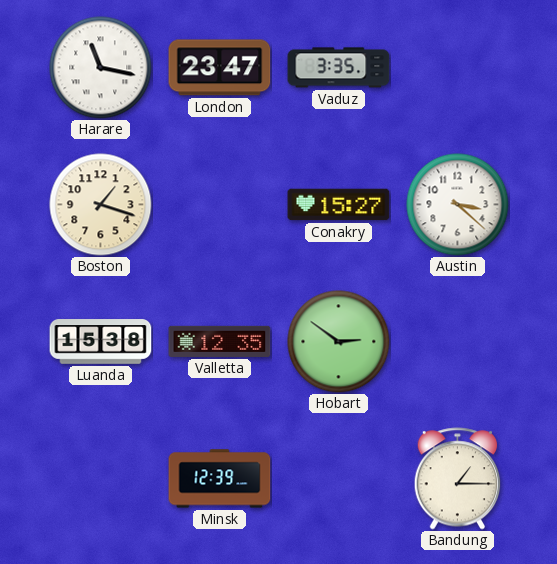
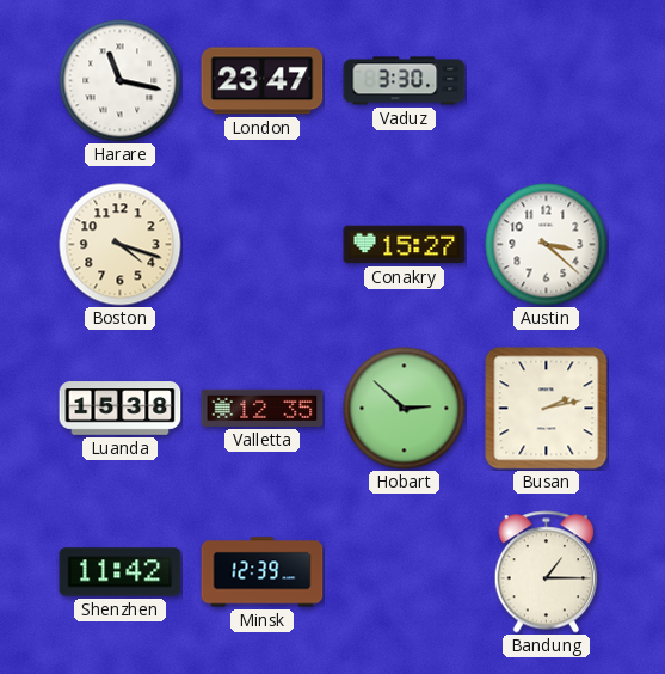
Vaduz: 3:35 -> 3:30 (405, 81)
Boston: 1:18 -> 4:18 (121, 245)
Hobart: 2:51 -> 2:52 (405, 409)
Busan: none -> 2:13 (547, 409)
Shenzhen: none -> 11:42 (121, 572)
